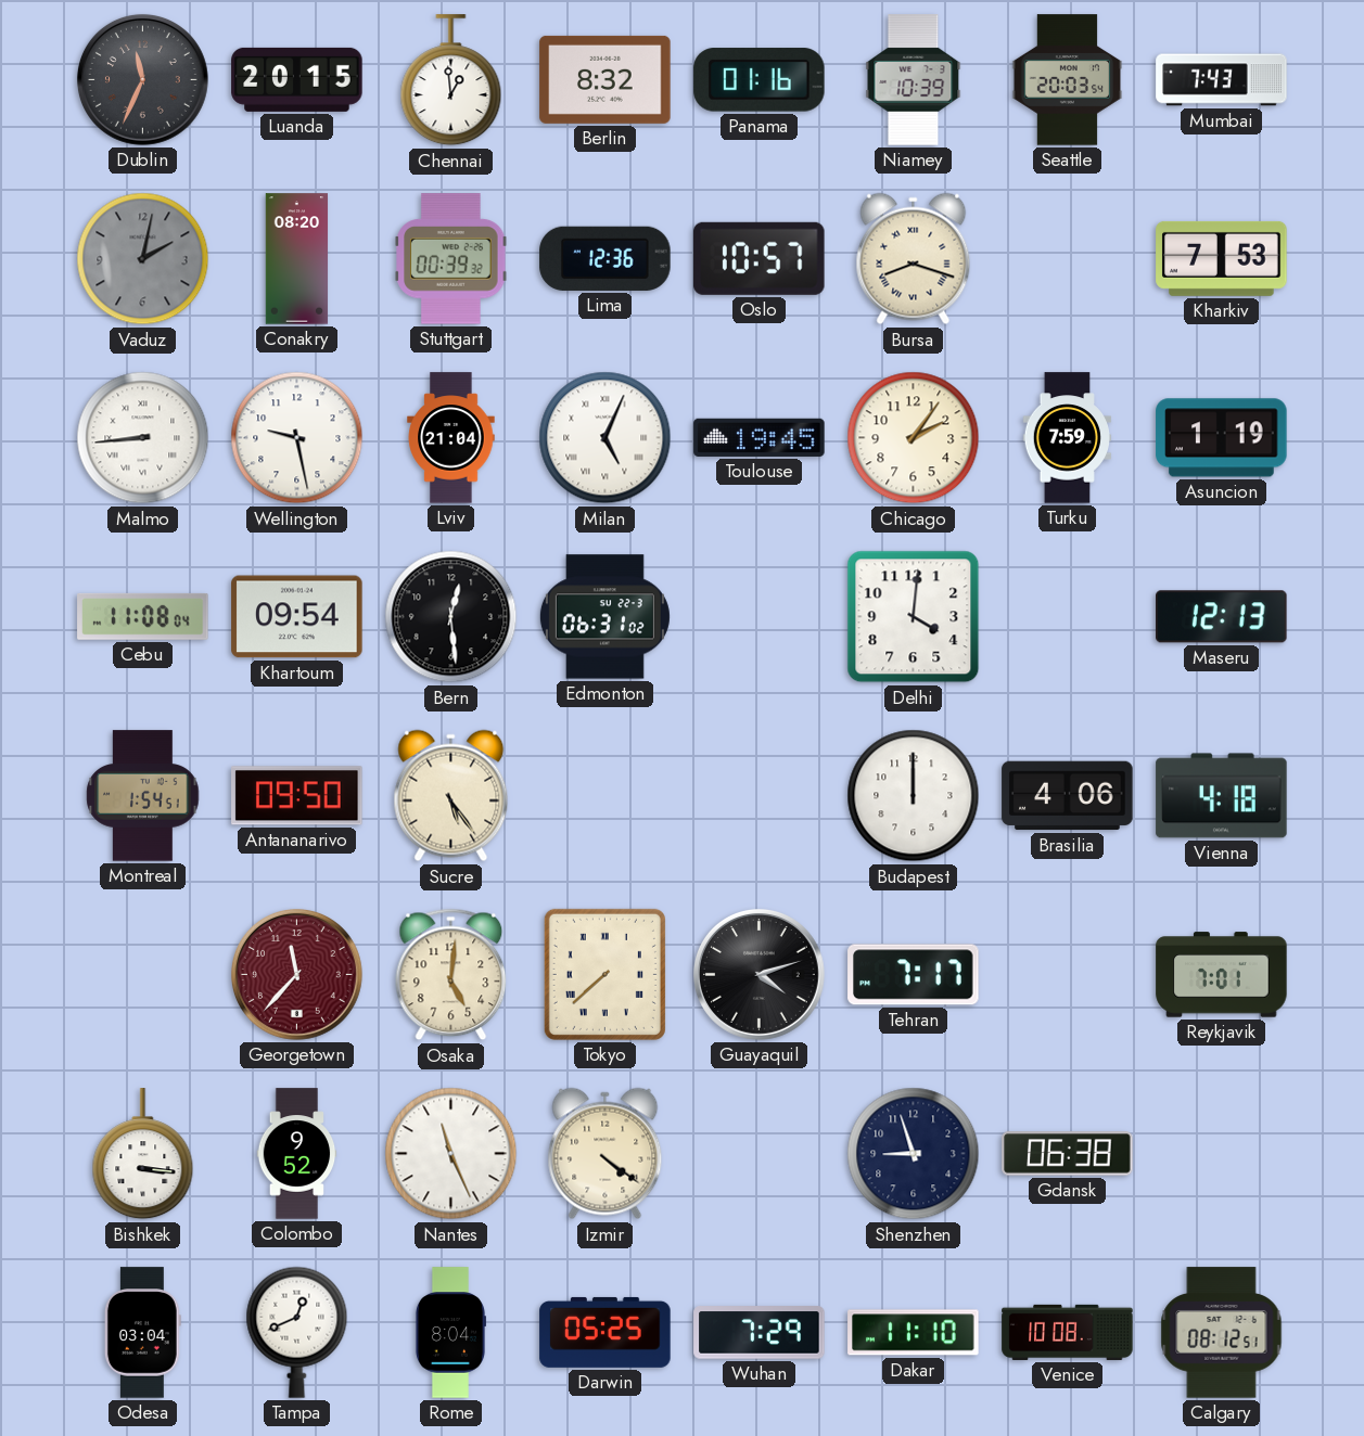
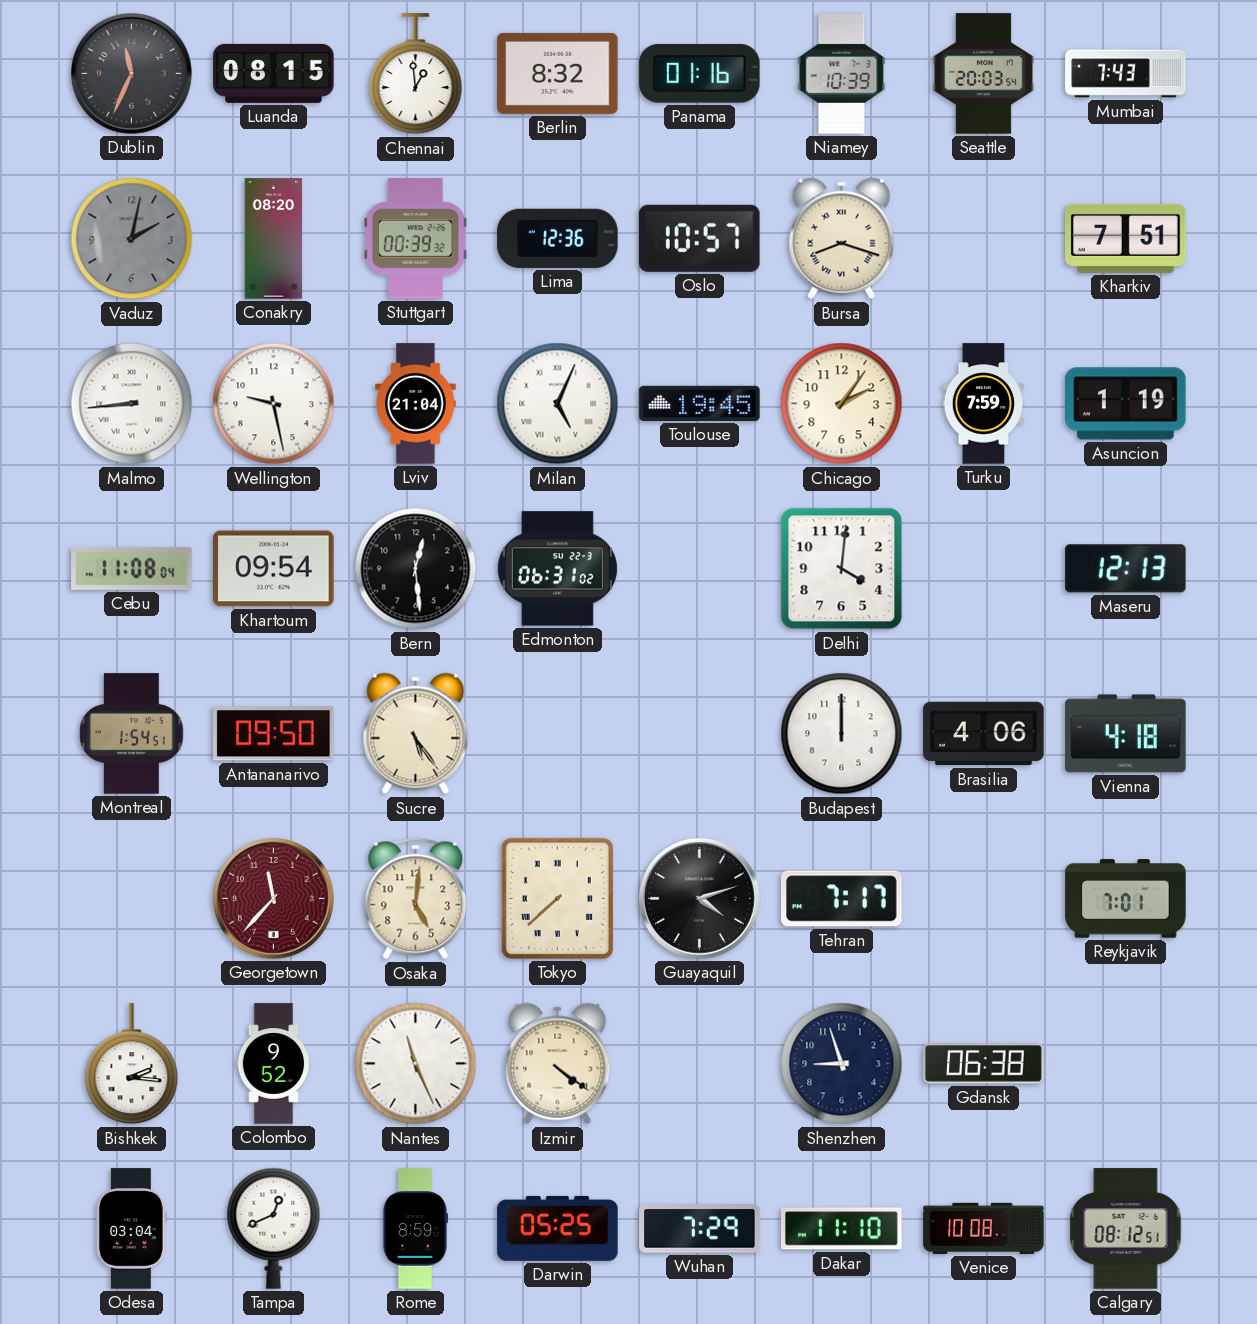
Luanda: 20:15 -> 08:15 (274, 73)
Kharkiv: 7:53 -> 7:51 (1126, 238)
Bishkek: 3:16 -> 2:16 (132, 1064)
Rome: 8:04 -> 8:59 (415, 1229)
